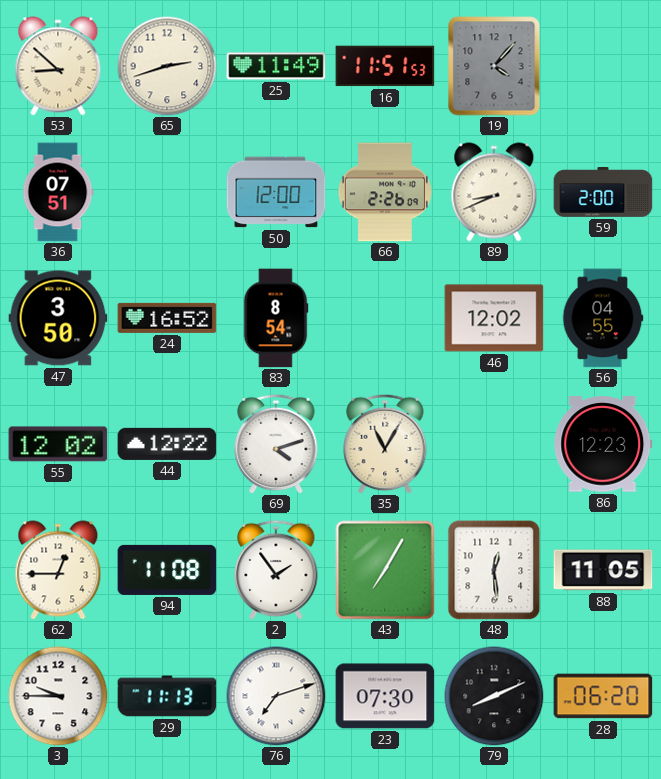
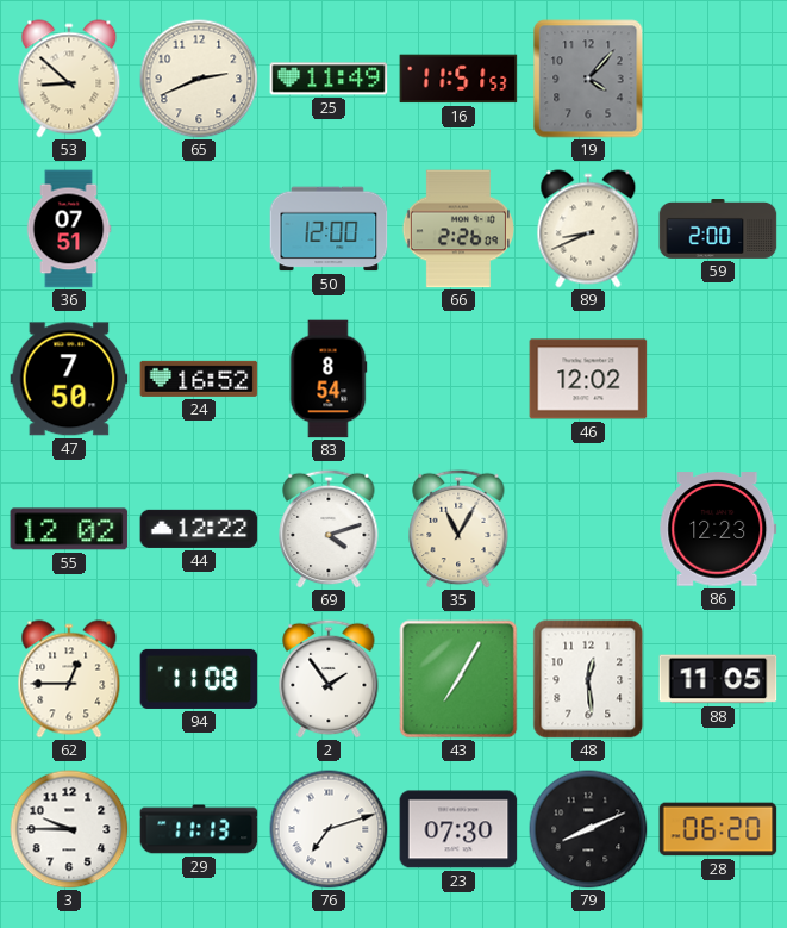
65: 2:42 -> 2:41 (199, 79)
47: 3:50 -> 7:50 (69, 379)
56: 04:55 -> none (603, 318)
